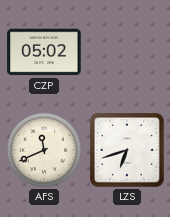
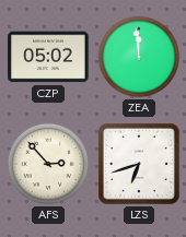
ZEA: none -> 11:59 (139, 57)
AFS: 11:41 -> 2:53 (48, 164)
